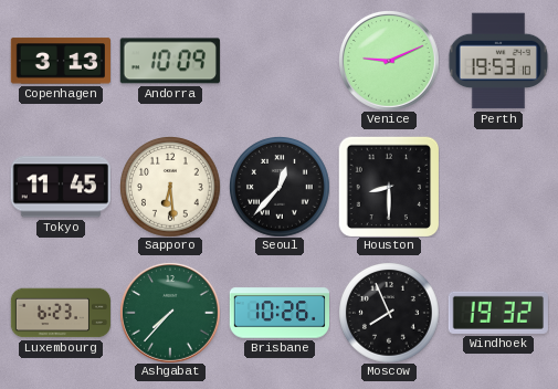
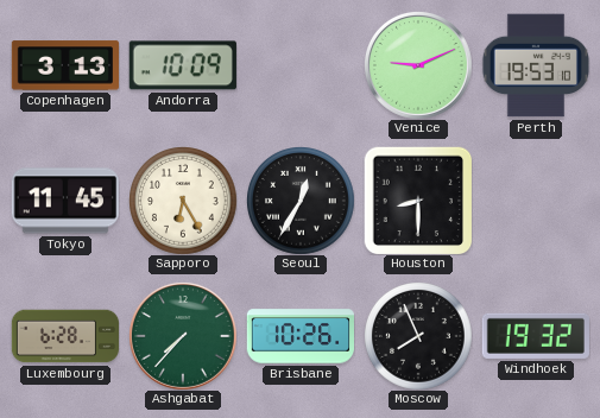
Sapporo: 6:29 -> 6:25 (183, 201)
Seoul: 12:37 -> 12:35 (301, 201)
Luxembourg: 6:23 -> 6:28 (64, 336)
